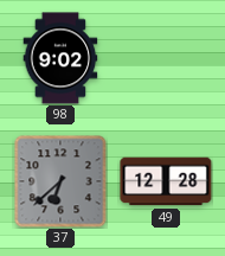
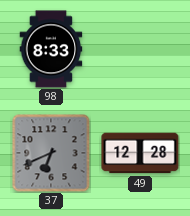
98: 9:02 -> 8:33 (51, 49)
37: 6:38 -> 6:41 (51, 153)
